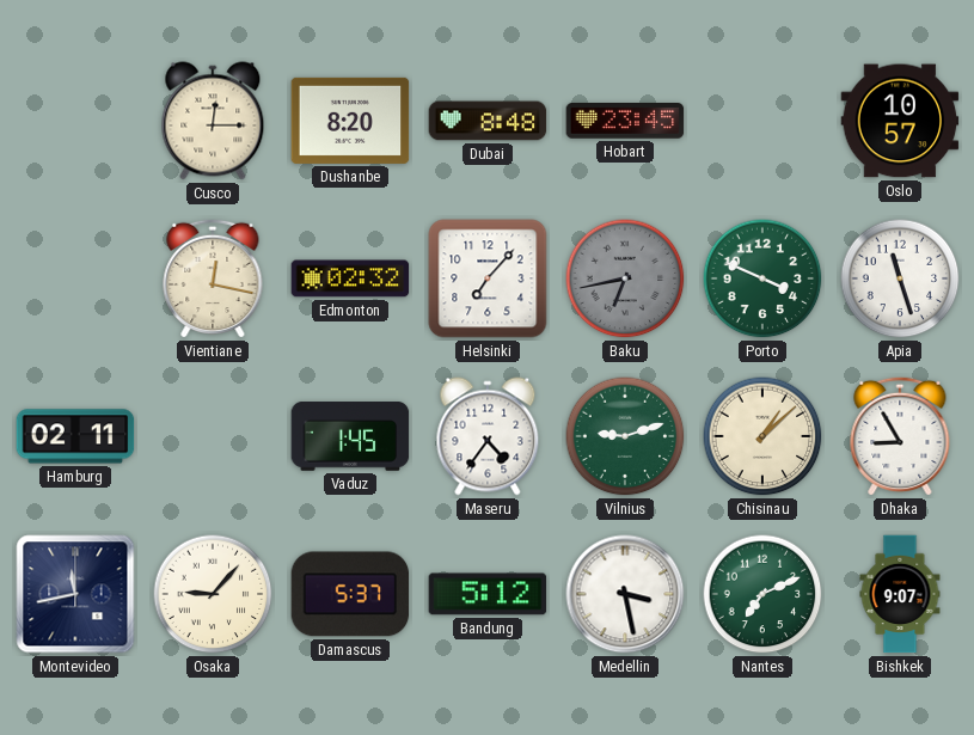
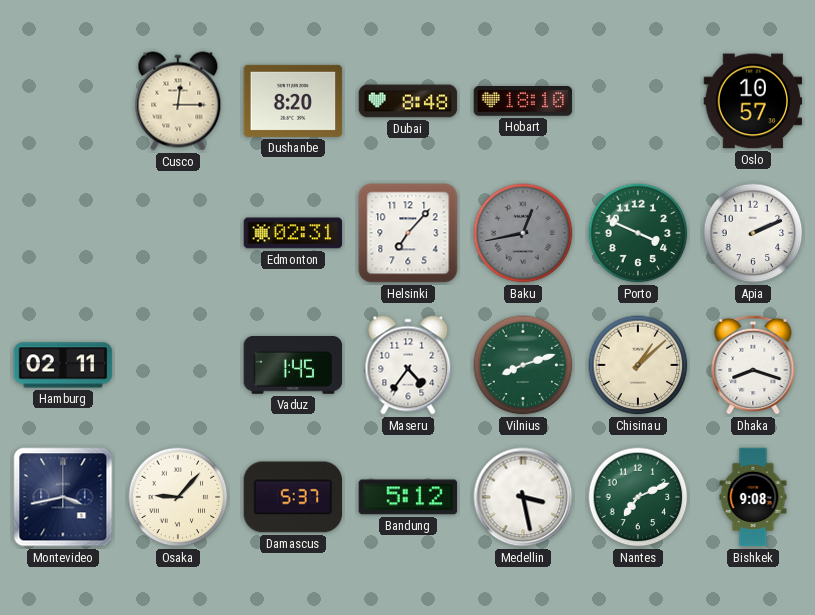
Hobart: 23:45 -> 18:10 (523, 101)
Vientiane: 12:17 -> none (213, 278)
Edmonton: 02:32 -> 02:31 (293, 233)
Baku: 6:43 -> 12:43 (523, 233)
Apia: 11:27 -> 2:11 (753, 233)
Vilnius: 9:12 -> 8:12 (523, 365)
Dhaka: 8:55 -> 8:18 (753, 365)
Montevideo: 11:43 -> 3:43 (63, 497)
Bishkek: 9:07 -> 9:08 (753, 497)
